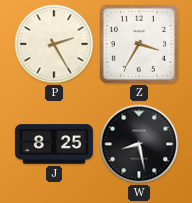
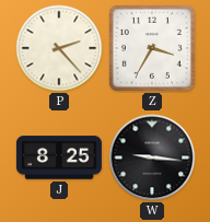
P: 2:25 -> 2:23 (59, 48)
W: 8:28 -> 9:16 (152, 157)
